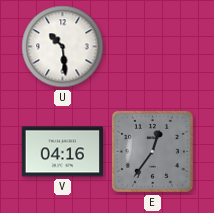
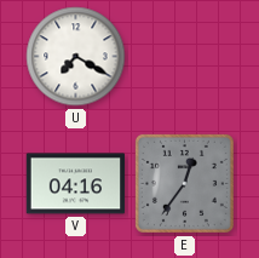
U: 10:29 -> 7:20 (76, 57)
